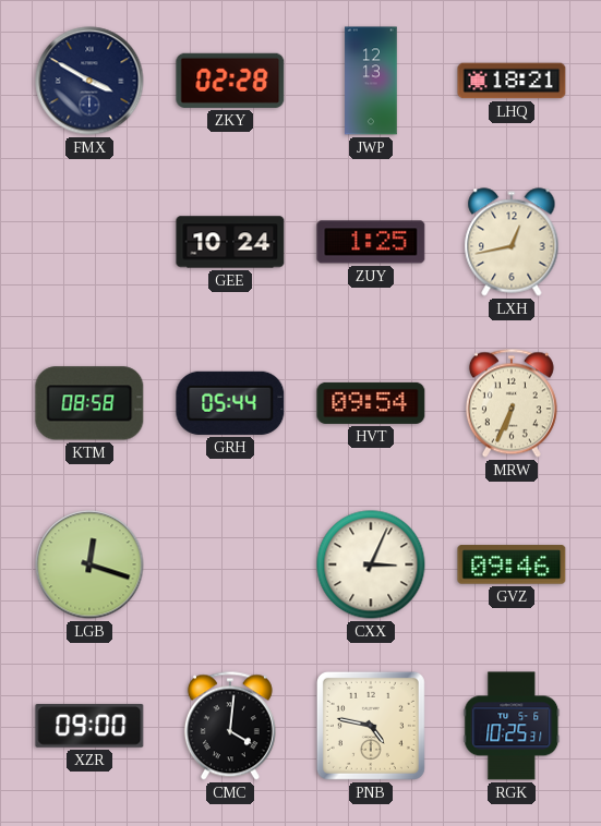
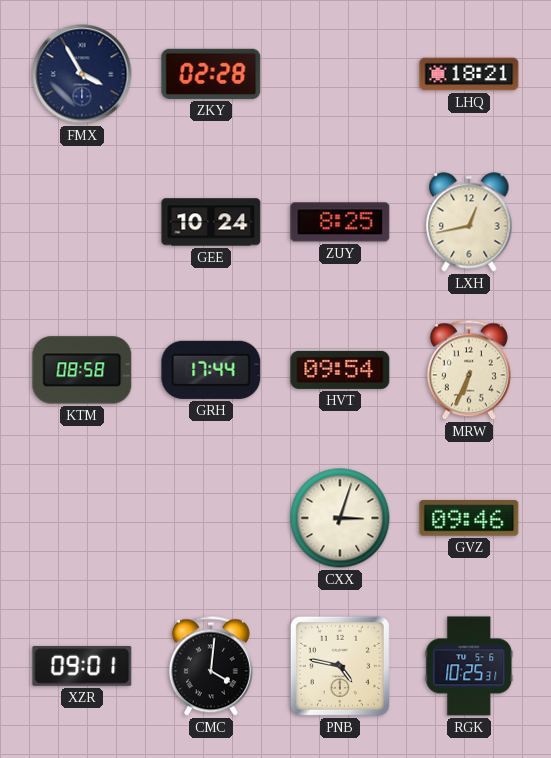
FMX: 3:50 -> 3:55 (82, 74)
JWP: 12:13 -> none (371, 81)
ZUY: 1:25 -> 8:25 (340, 222)
GRH: 05:44 -> 17:44 (211, 370)
LGB: 12:18 -> none (89, 564)
CXX: 3:04 -> 3:03 (340, 518)
XZR: 09:00 -> 09:01 (82, 666)
